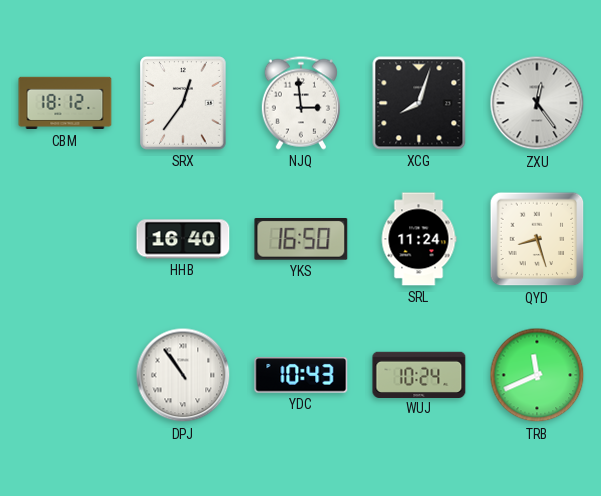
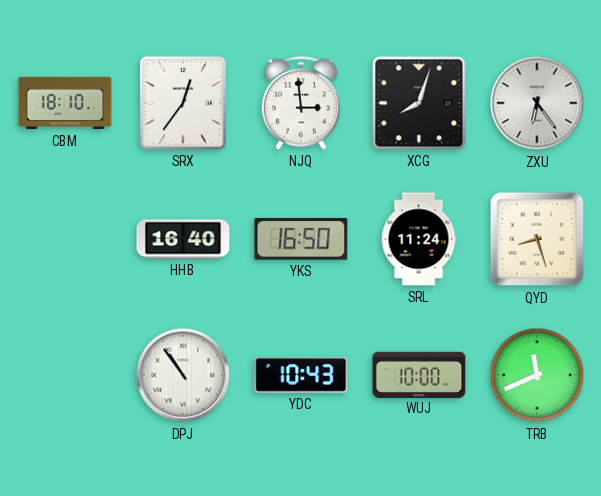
CBM: 18:12 -> 18:10 (65, 103)
ZXU: 12:24 -> 6:24 (537, 103)
WUJ: 10:24 -> 10:00 (419, 374)
